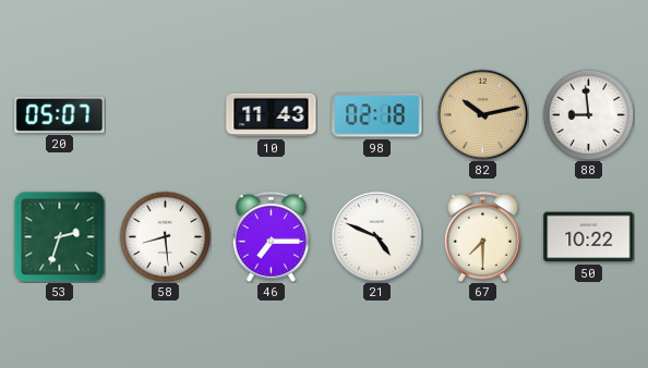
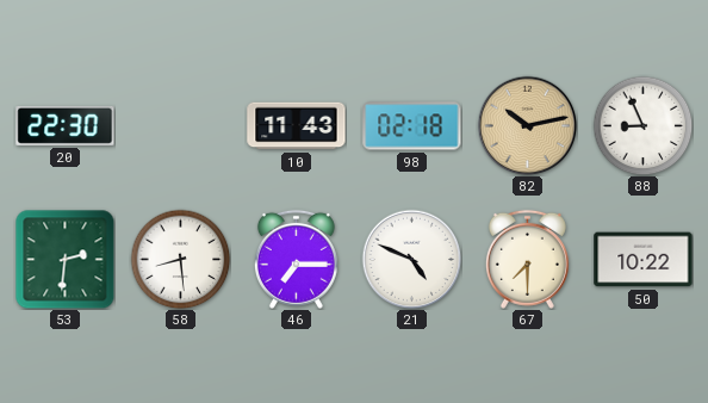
20: 05:07 -> 22:30 (66, 125)
88: 8:59 -> 8:56 (642, 125)
53: 2:33 -> 2:31 (64, 259)
